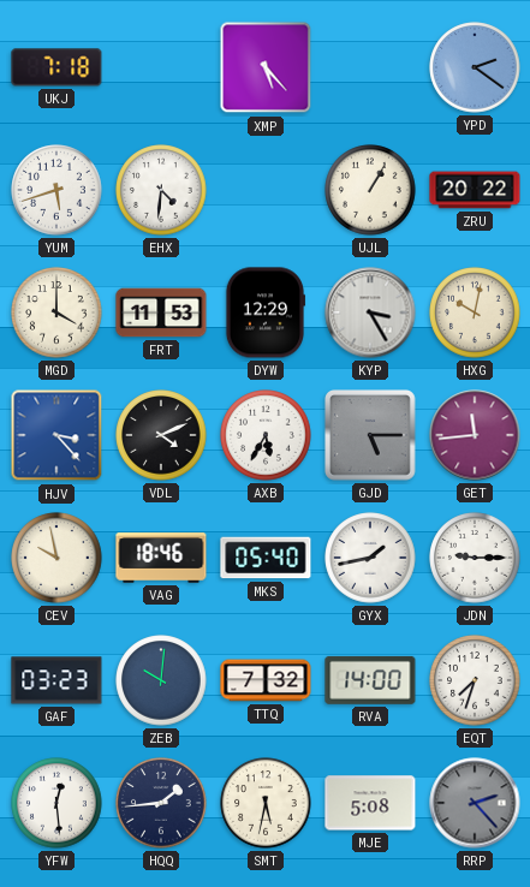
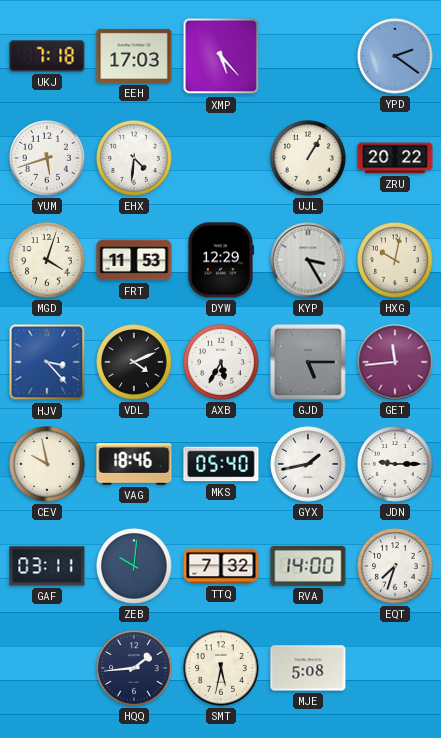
EEH: none -> 17:03 (134, 56)
MGD: 4:00 -> 4:03 (47, 260)
GAF: 03:23 -> 03:11 (47, 566)
YFW: 12:29 -> none (56, 803)
RRP: 2:23 -> none (475, 803)
